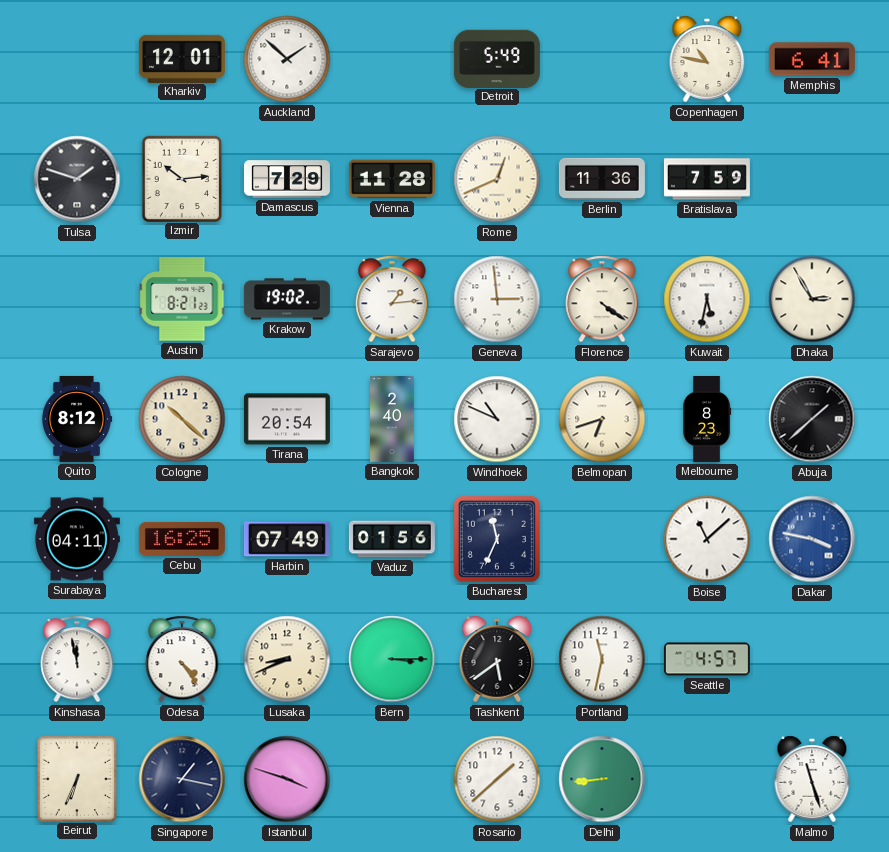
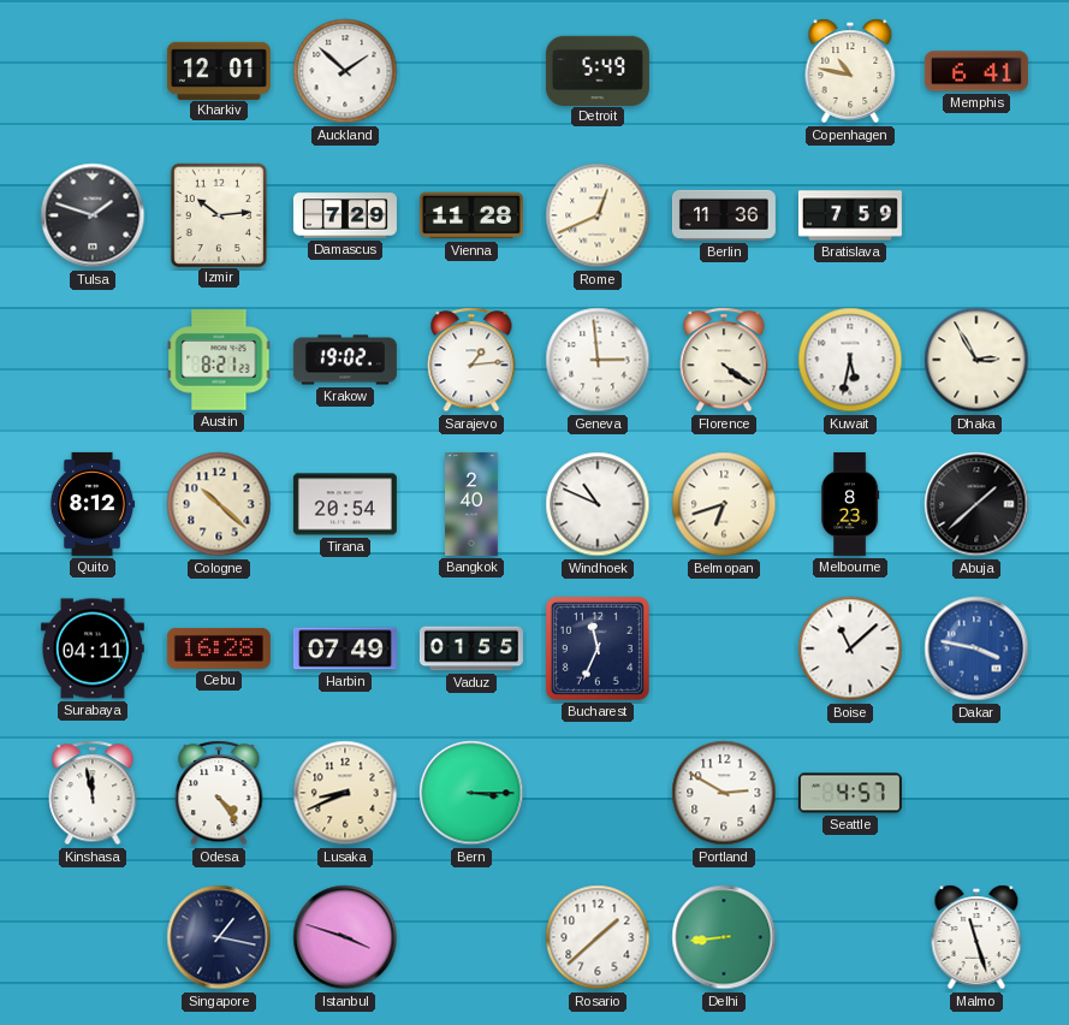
Cebu: 16:25 -> 16:28 (219, 648)
Vaduz: 01:56 -> 01:55 (471, 648)
Tashkent: 5:39 -> none (497, 659)
Portland: 11:32 -> 2:50 (724, 793)
Beirut: 6:34 -> none (76, 778)
